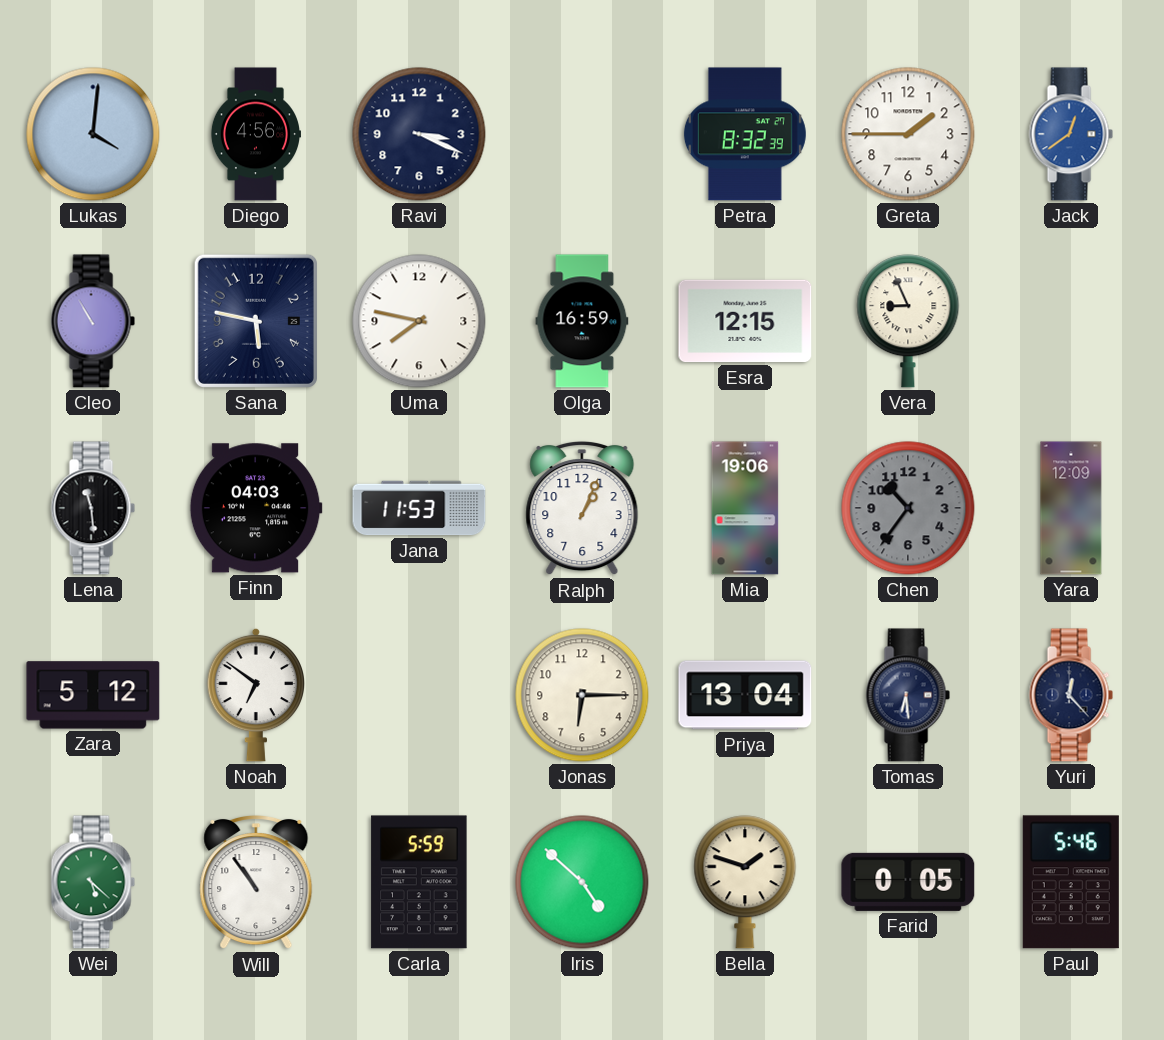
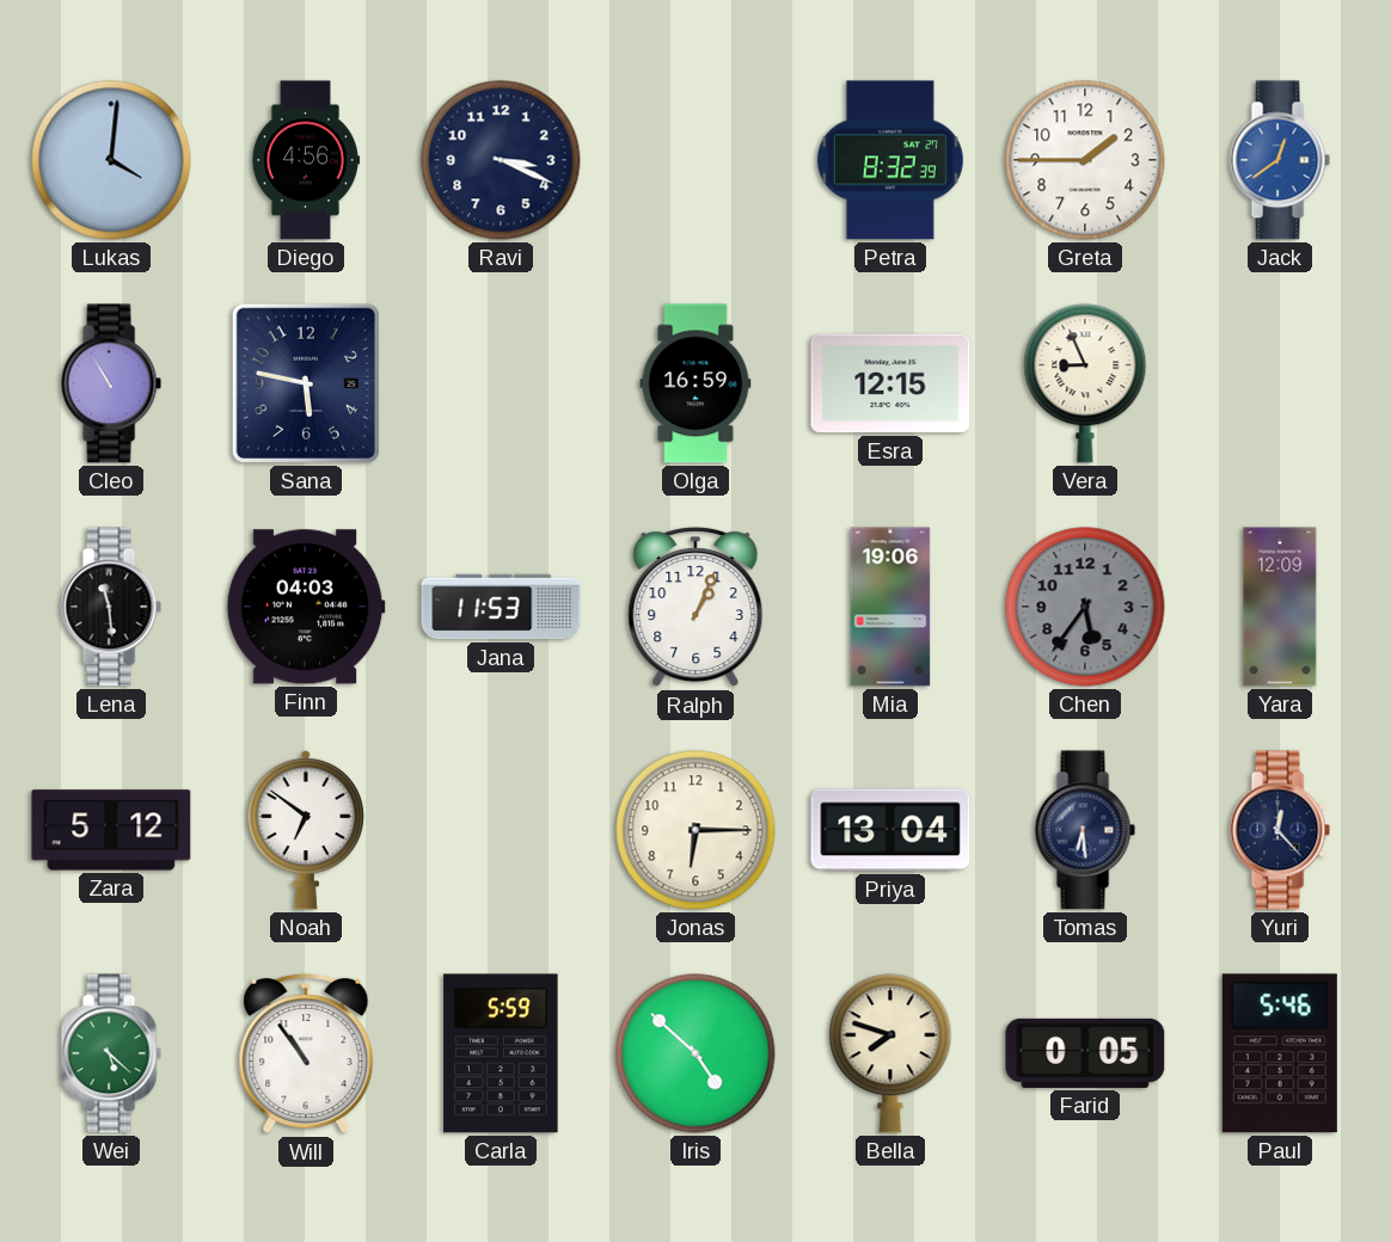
Uma: 7:47 -> none (419, 321)
Chen: 10:36 -> 5:36 (1085, 607)
Bella: 1:48 -> 7:48 (890, 1053)
